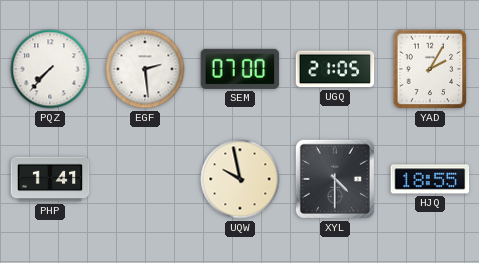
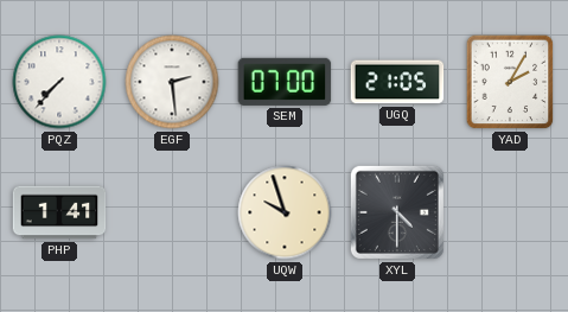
UQW: 9:58 -> 9:57 (285, 212)
HJQ: 18:55 -> none (430, 179)
